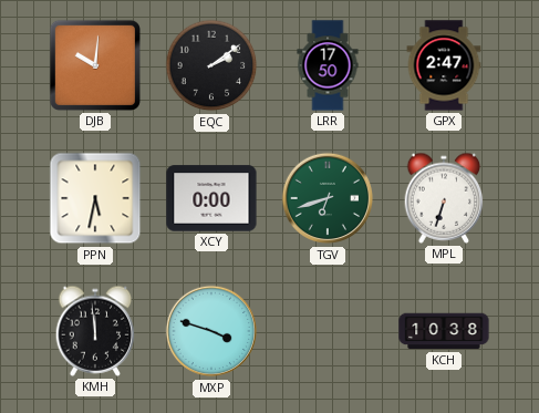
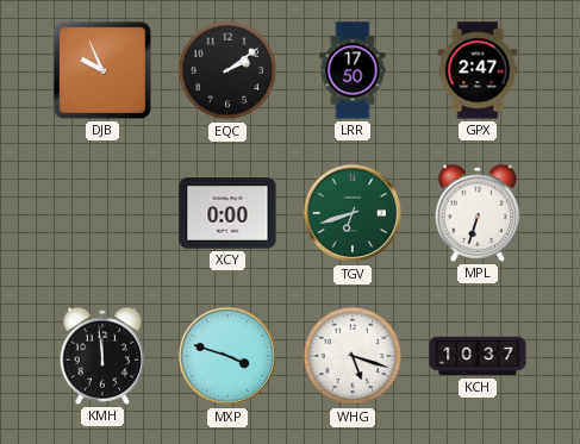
DJB: 10:01 -> 9:56 (102, 70)
PPN: 5:32 -> none (95, 198)
WHG: none -> 5:18 (353, 356)
KCH: 10:38 -> 10:37 (478, 356)
